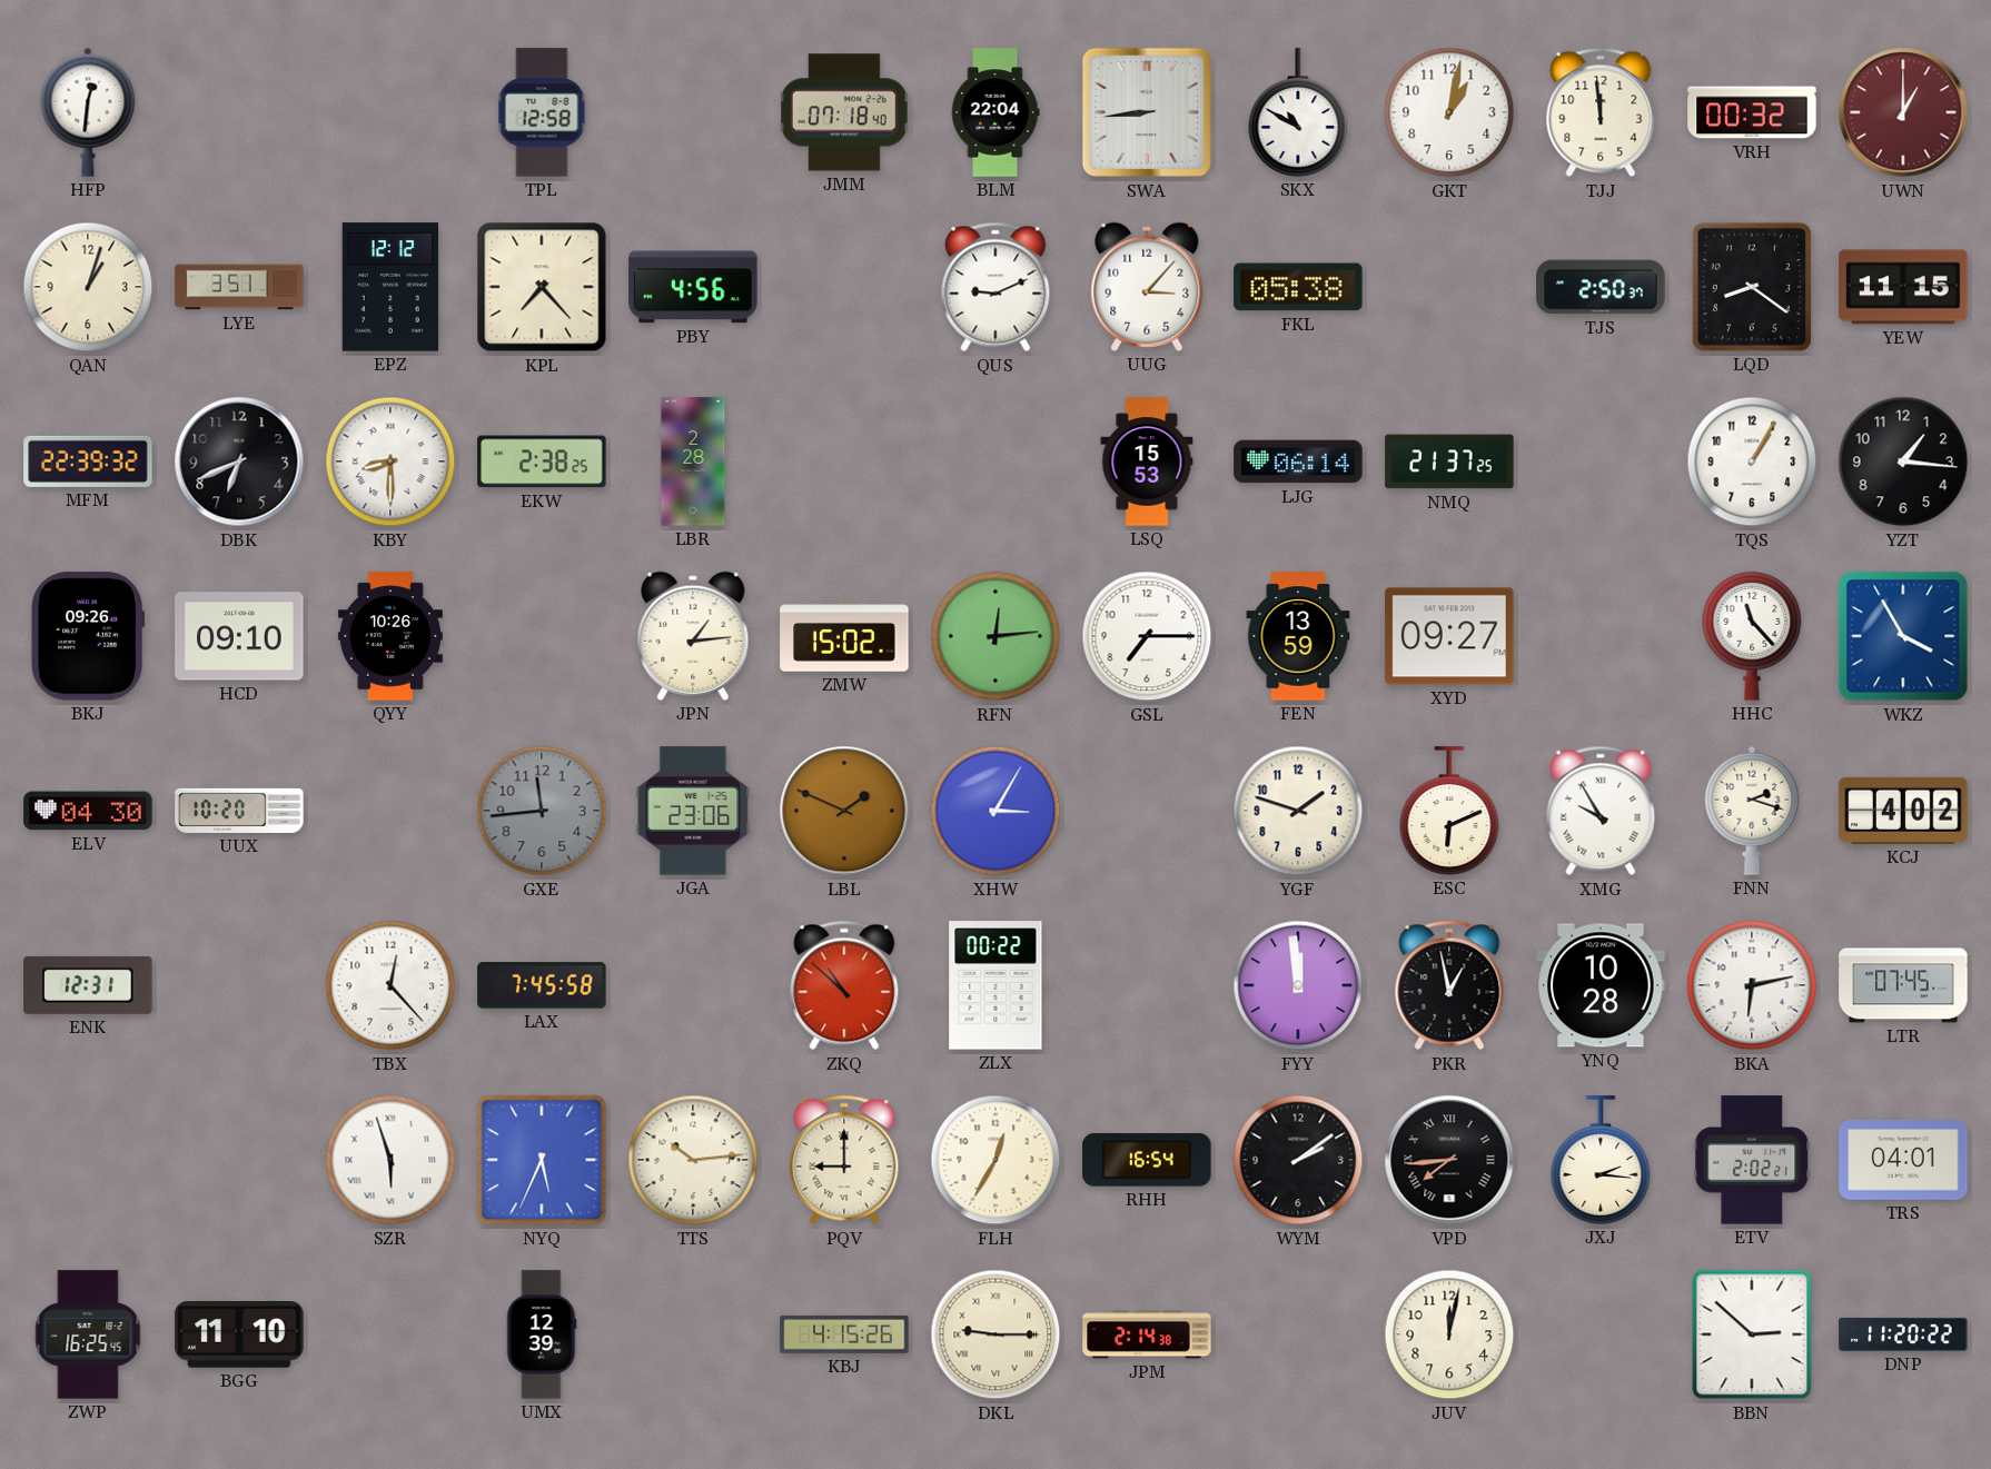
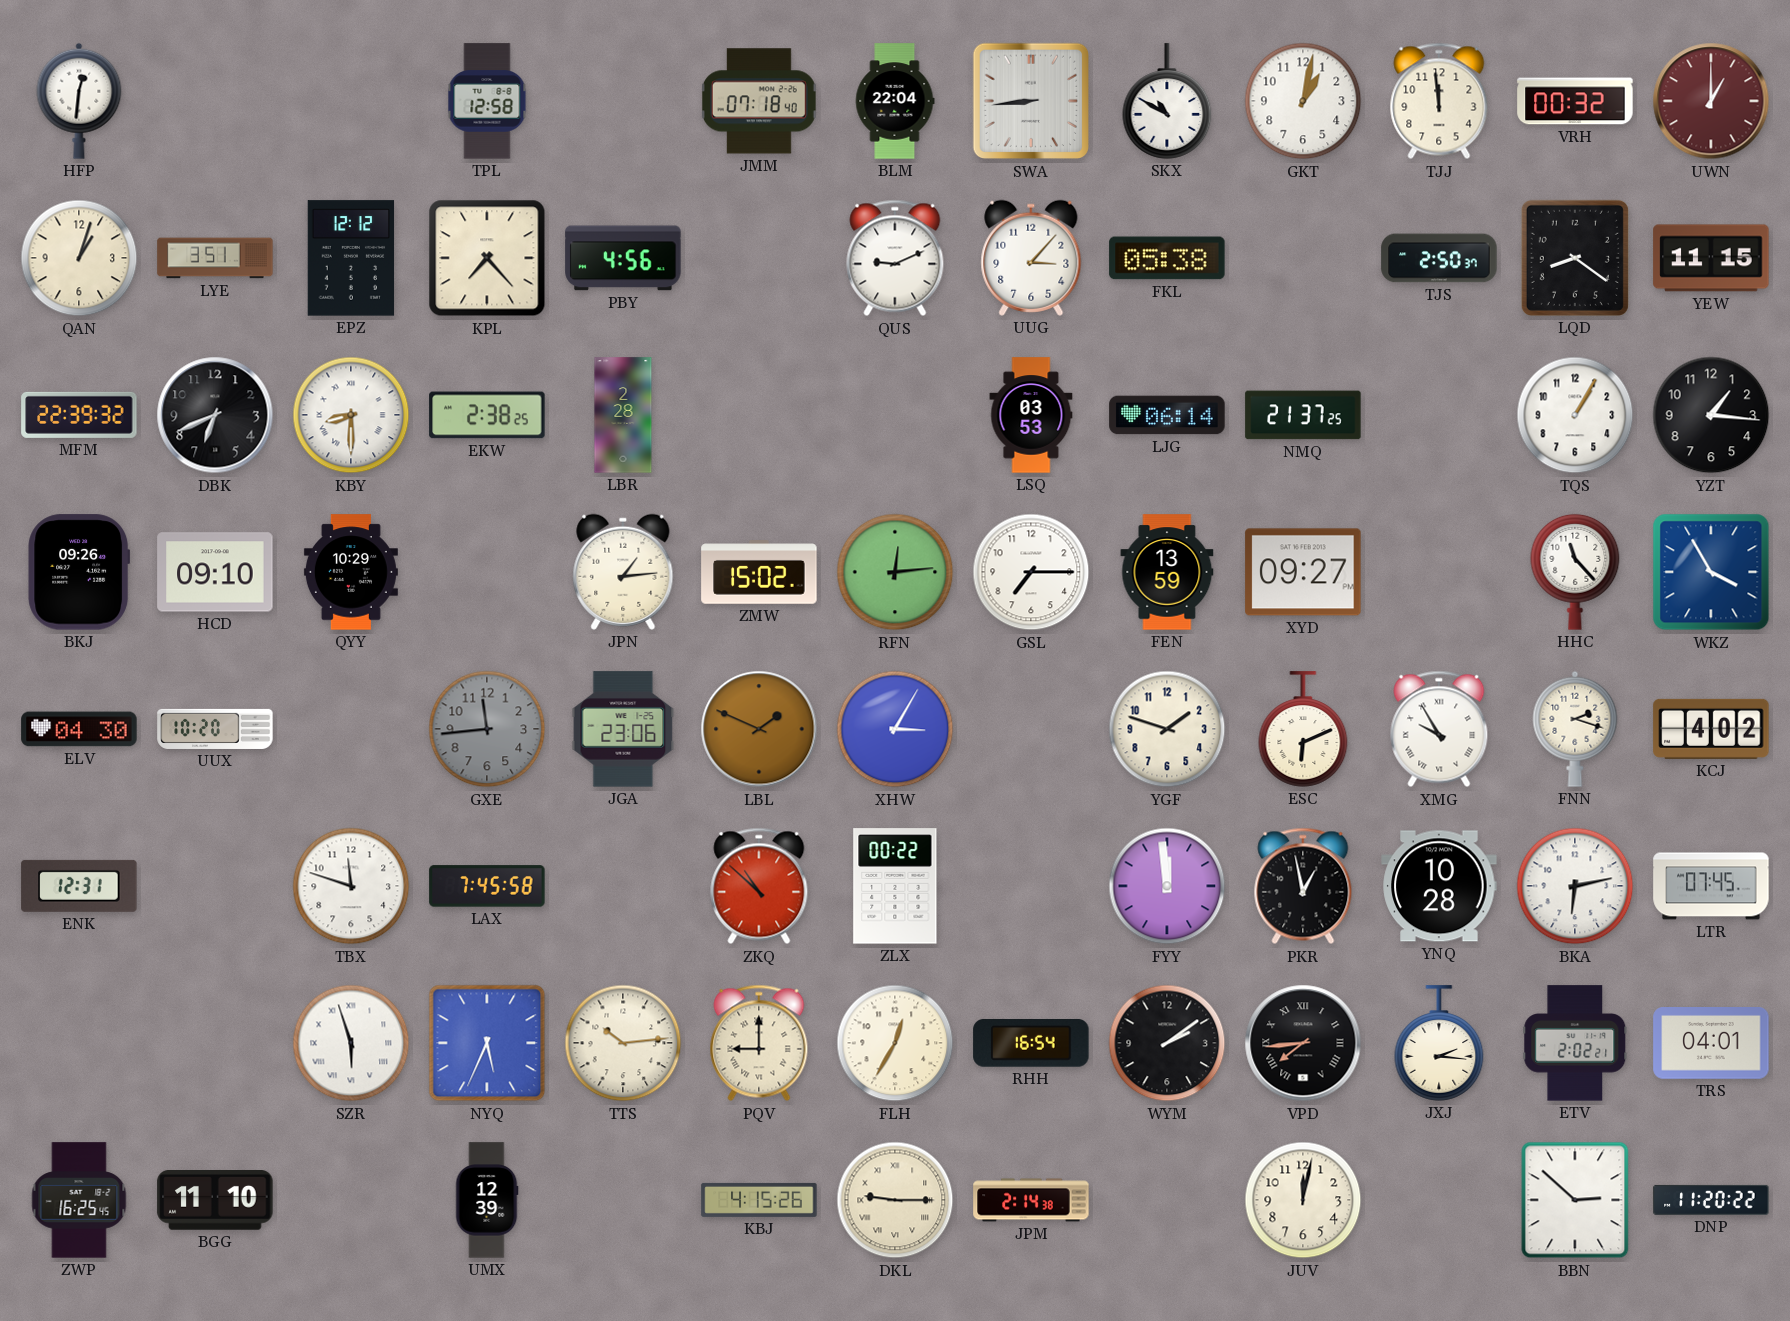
LSQ: 15:53 -> 03:53 (1031, 415)
QYY: 10:26 -> 10:29 (351, 572)
TBX: 12:23 -> 11:48 (351, 886)
